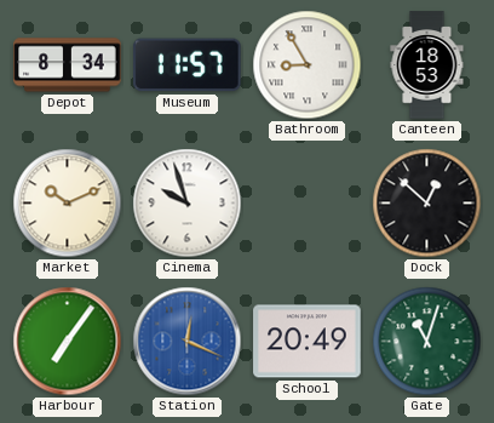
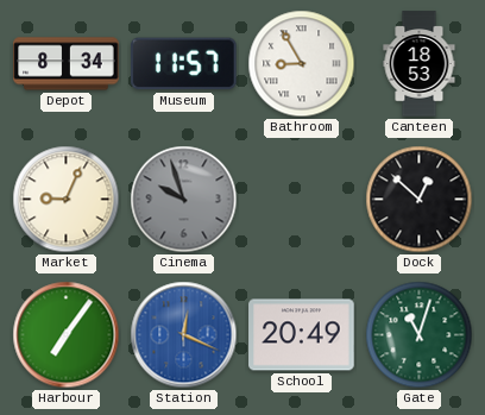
Market: 10:11 -> 9:04 (67, 200)
Cinema dial: white -> grey (184, 200)
